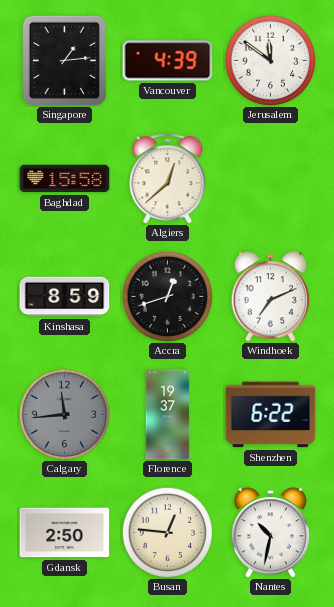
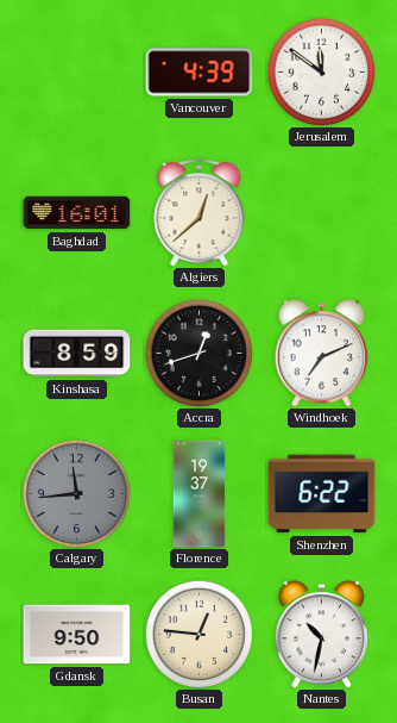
Singapore: 1:14 -> none (64, 60)
Baghdad: 15:58 -> 16:01 (77, 213)
Gdansk: 2:50 -> 9:50 (77, 635)
